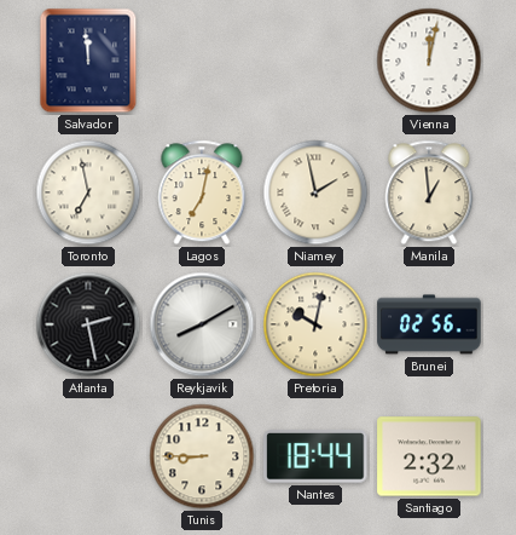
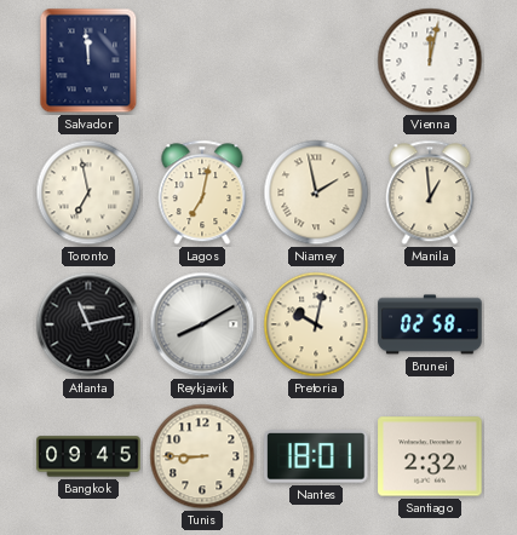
Atlanta: 2:28 -> 11:13 (88, 324)
Brunei: 02:56 -> 02:58 (430, 324)
Bangkok: none -> 09:45 (88, 456)
Nantes: 18:44 -> 18:01 (316, 458)
